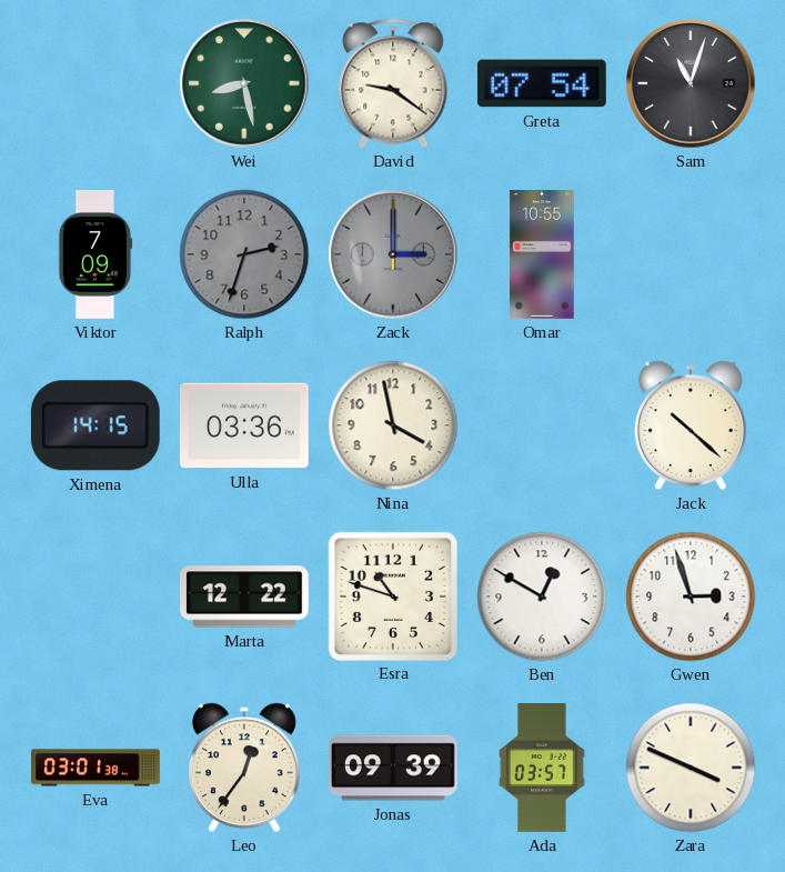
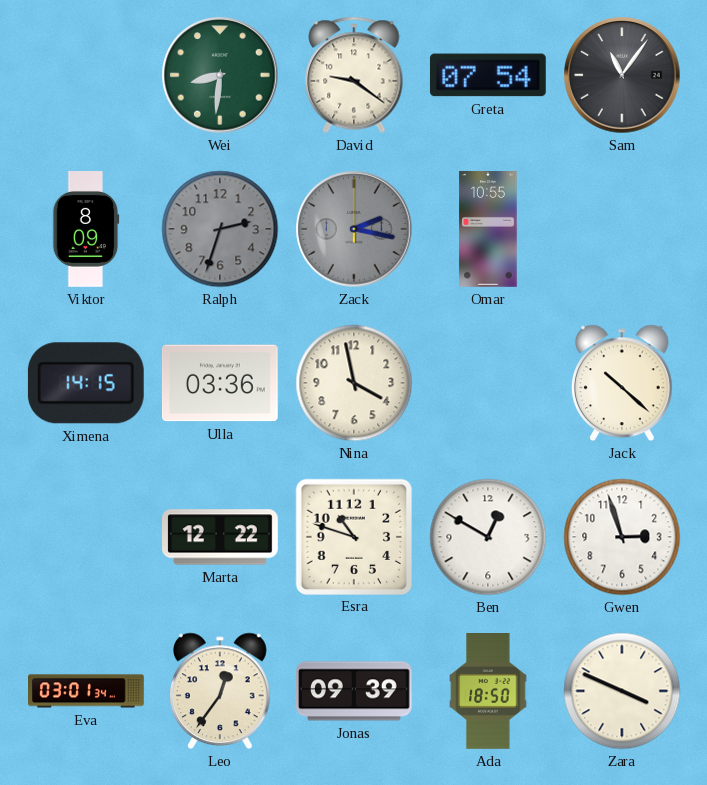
Wei: 8:28 -> 8:31 (220, 75)
Sam: 11:03 -> 11:06 (622, 75)
Viktor: 7:09 -> 8:09 (86, 230)
Zack: 3:00 -> 2:17 (354, 229)
Eva: 03:01:38 -> 03:01:34 (87, 691)
Ada: 03:57 -> 18:50 (488, 692)
